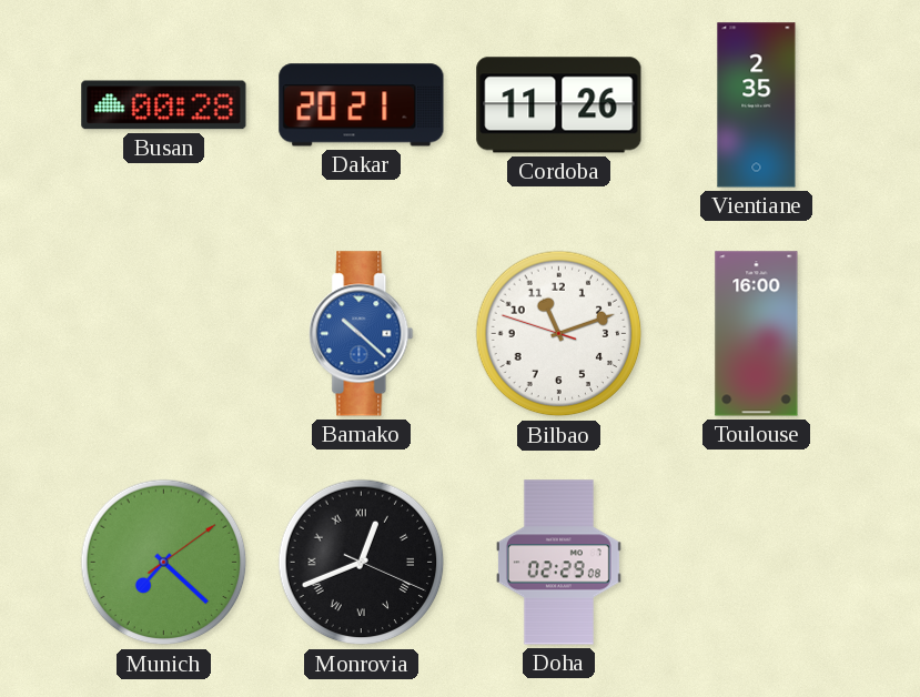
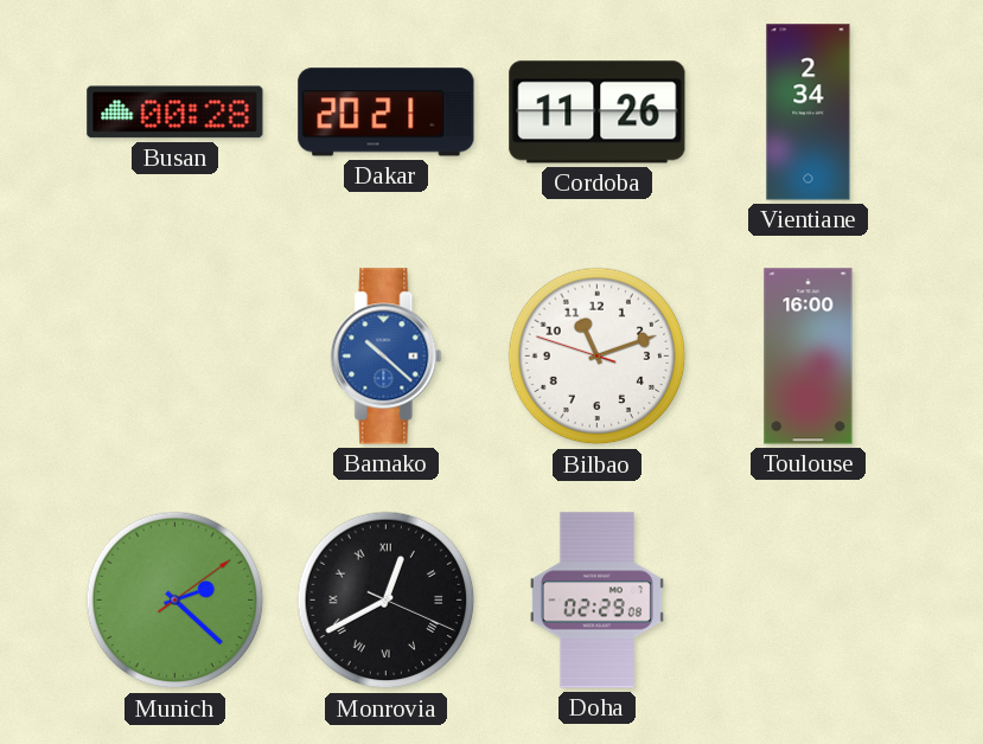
Vientiane: 2:35 -> 2:34 (809, 113)
Munich: 7:22 -> 2:22 (175, 601)
Monrovia: 12:41 -> 12:40 (387, 601)
